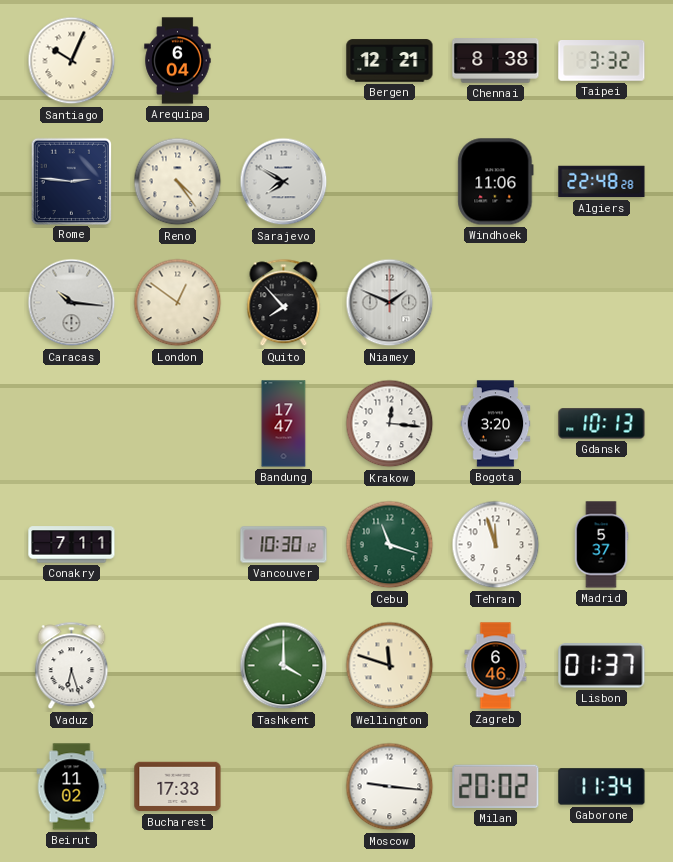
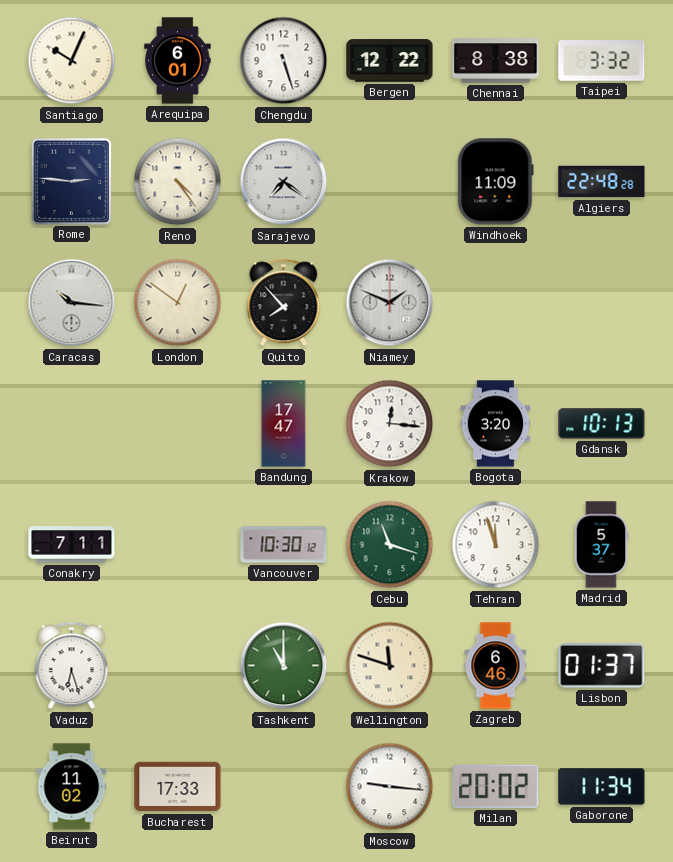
Arequipa: 6:04 -> 6:01 (178, 61)
Chengdu: none -> 5:27 (284, 61)
Bergen: 12:21 -> 12:22 (390, 61)
Sarajevo: 7:50 -> 7:21 (284, 182)
Windhoek: 11:06 -> 11:09 (496, 182)
Tashkent: 4:00 -> 11:00 (284, 666)
